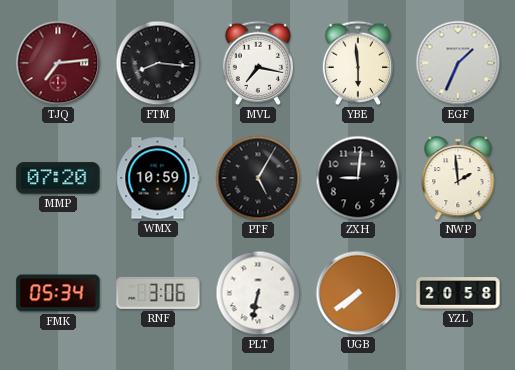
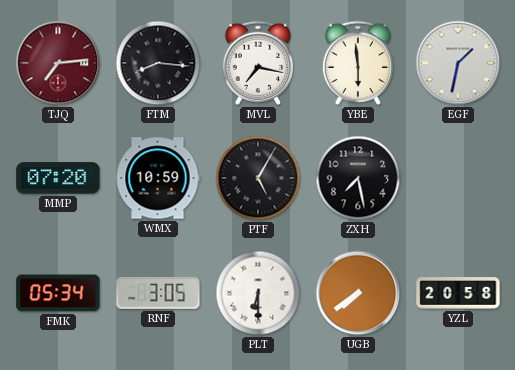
EGF: 1:34 -> 1:32 (458, 63)
ZXH: 9:01 -> 7:28 (358, 178)
NWP: 1:59 -> none (458, 178)
RNF: 3:06 -> 3:05 (158, 293)
PLT: 6:32 -> 6:30 (258, 293)
